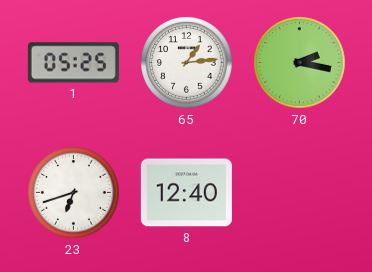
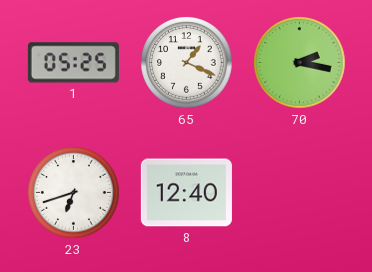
65: 1:14 -> 1:19 (187, 63)
